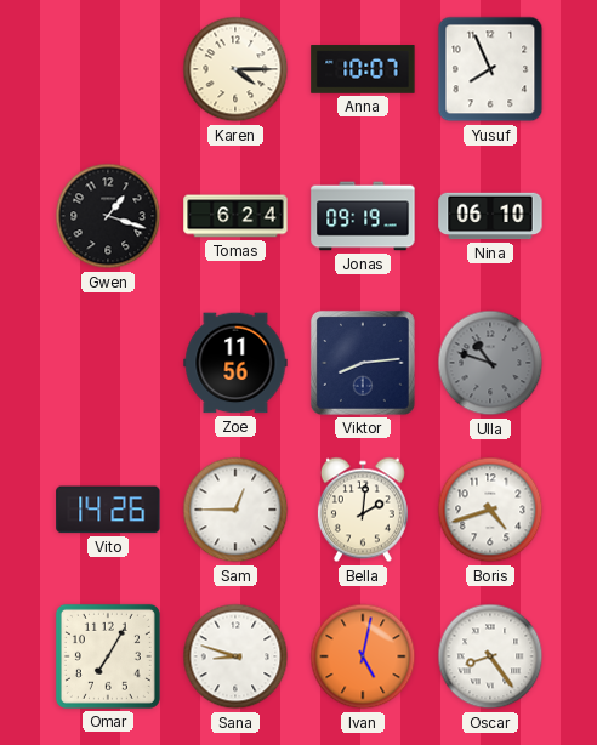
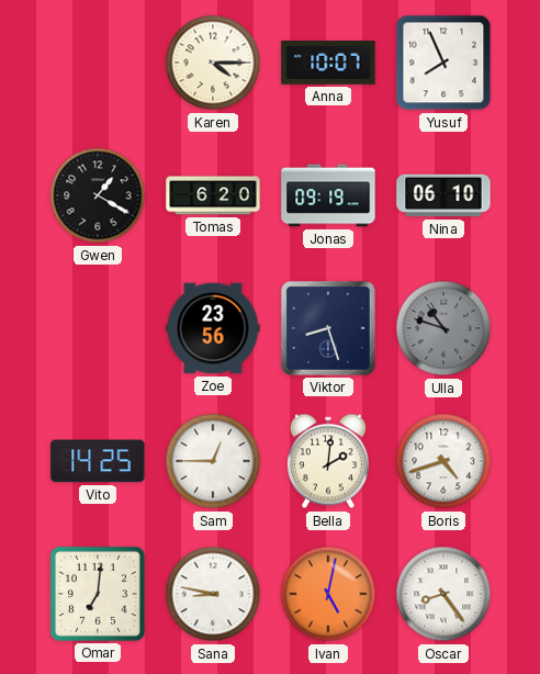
Gwen: 1:18 -> 1:20 (98, 195)
Tomas: 6:24 -> 6:20 (213, 195)
Zoe: 11:56 -> 23:56 (213, 328)
Viktor: 8:14 -> 8:27 (328, 328)
Vito: 14:26 -> 14:25 (98, 461)
Omar: 7:05 -> 7:01 (98, 594)
Sana: 8:48 -> 8:47 (213, 594)
